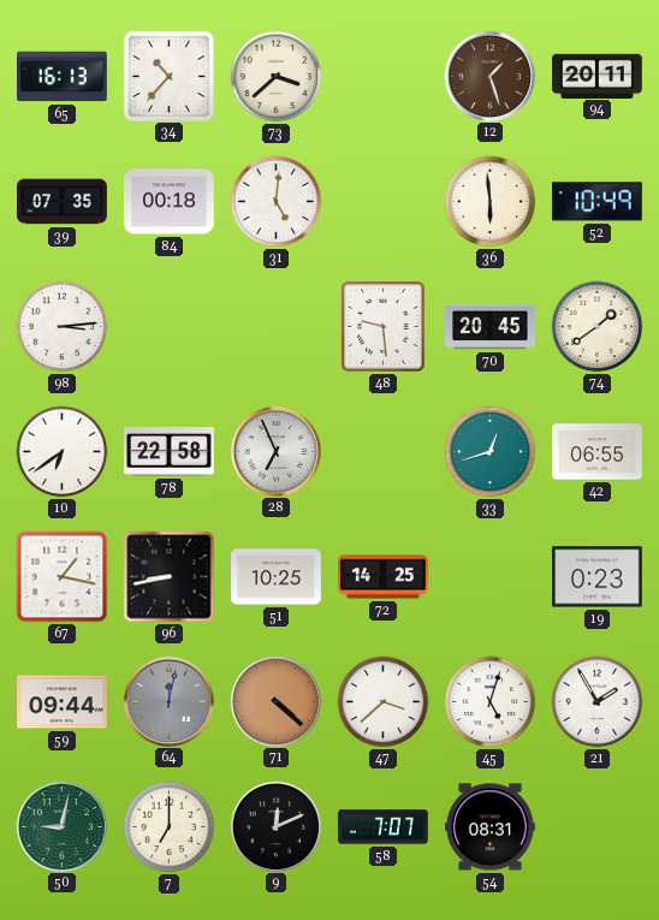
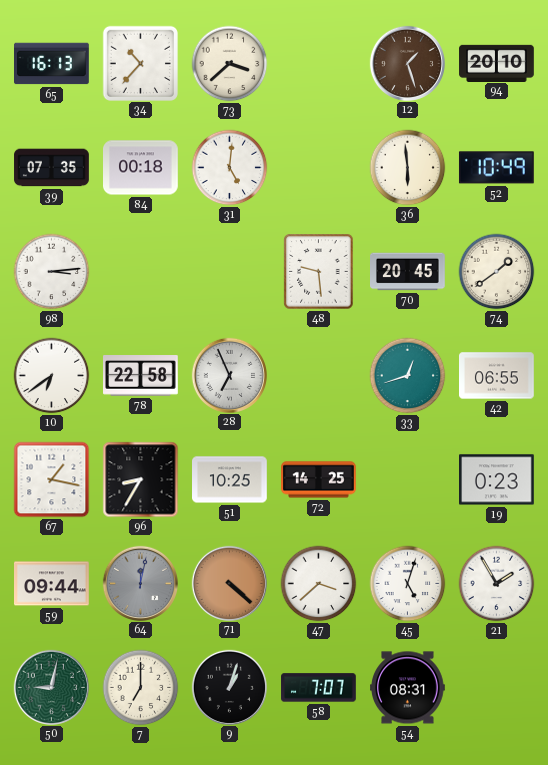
94: 20:11 -> 20:10 (497, 63)
96: 8:43 -> 8:35 (141, 480)
9: 12:11 -> 1:03 (229, 687)
